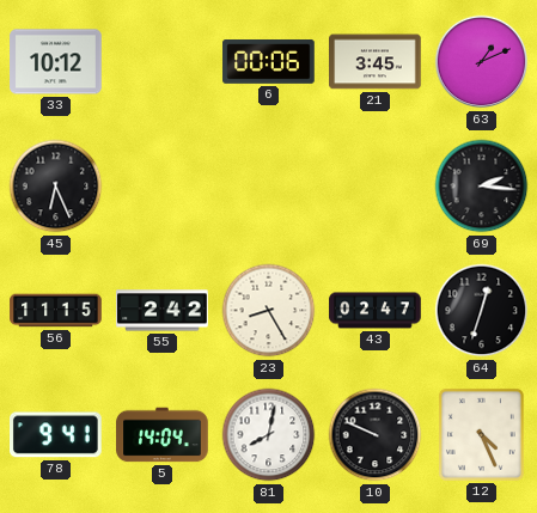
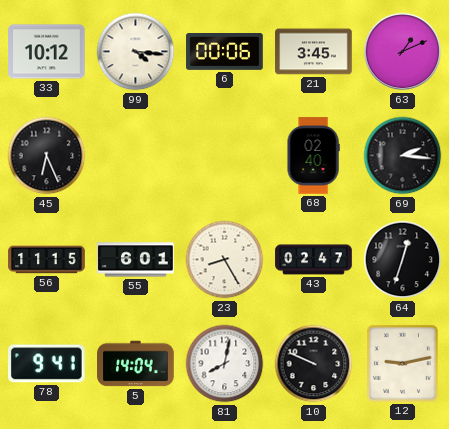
99: none -> 4:16 (136, 52)
68: none -> 02:40 (313, 156)
55: 2:42 -> 6:01 (136, 260)
12: 4:26 -> 9:13 (402, 363)
